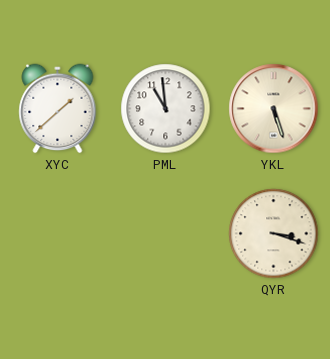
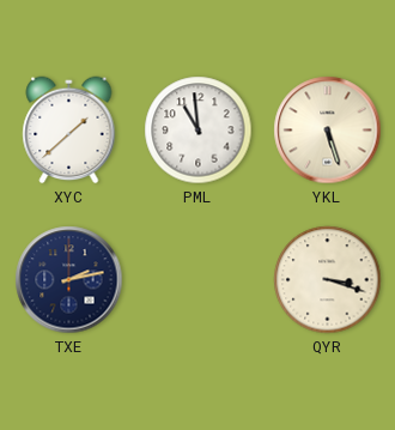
TXE: none -> 2:13 (69, 280)
